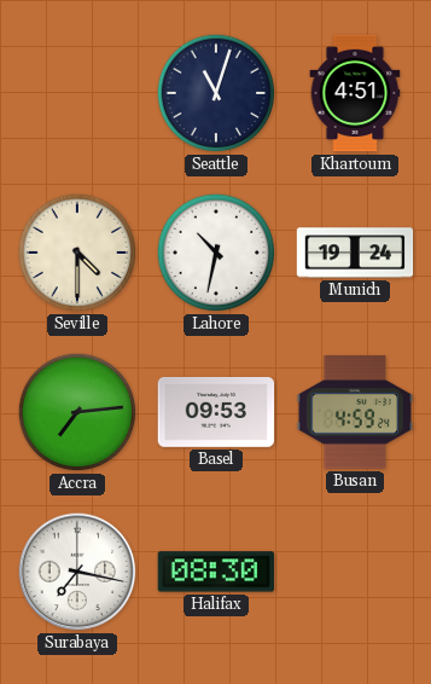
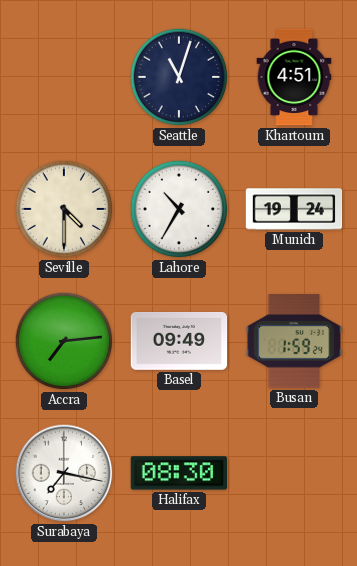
Lahore: 10:32 -> 10:35 (179, 209)
Basel: 09:53 -> 09:49 (179, 341)
Busan: 4:59 -> 1:59 (294, 341)
